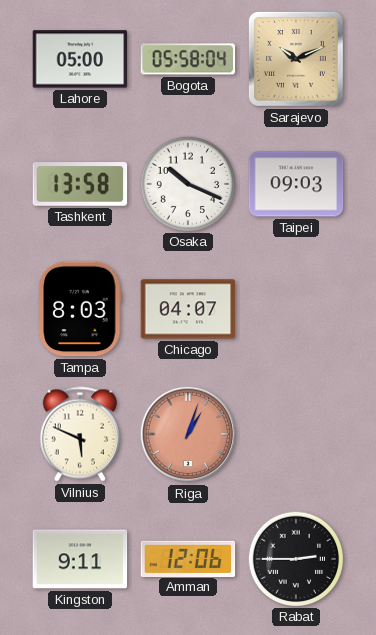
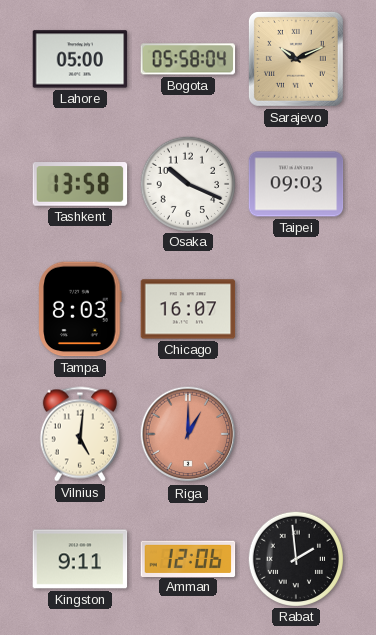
Chicago: 04:07 -> 16:07 (188, 309)
Vilnius: 5:49 -> 5:01 (80, 434)
Riga: 1:03 -> 1:00 (188, 434)
Rabat: 2:45 -> 1:59 (295, 558)
